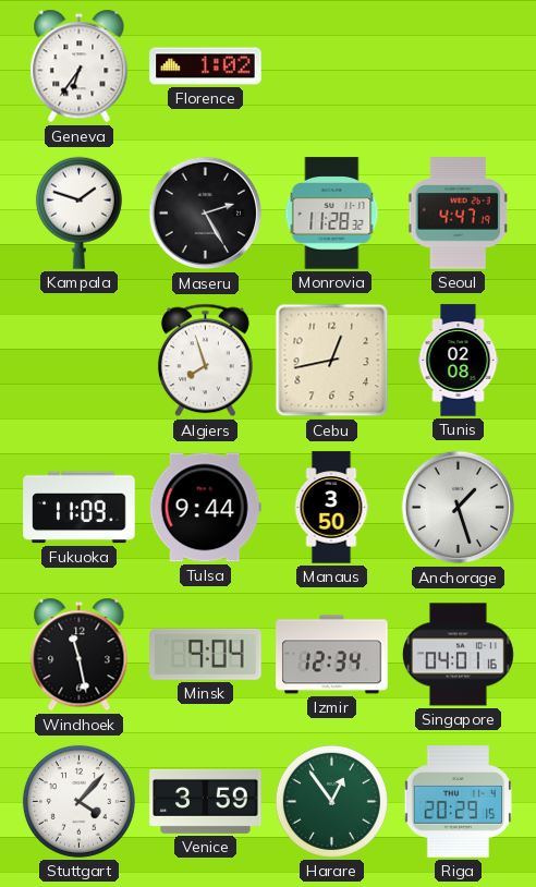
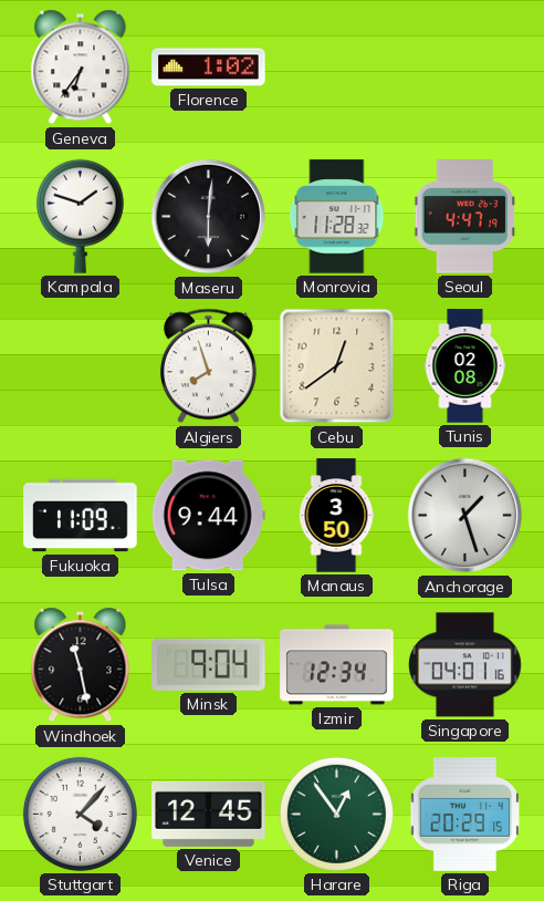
Maseru: 2:25 -> 6:01 (209, 217)
Cebu: 12:43 -> 12:39 (337, 366)
Venice: 3:59 -> 12:45 (209, 814)
